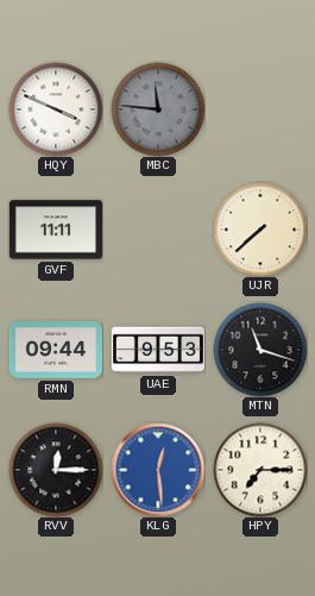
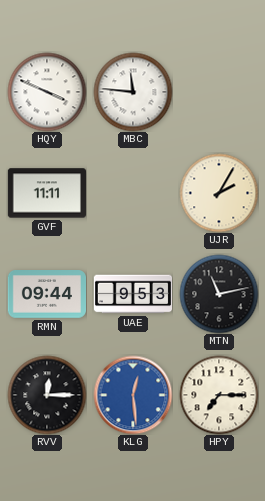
MBC dial: grey -> white (133, 92)
UJR: 7:38 -> 2:05 (219, 193)
MTN: 11:18 -> 11:13 (219, 294)
